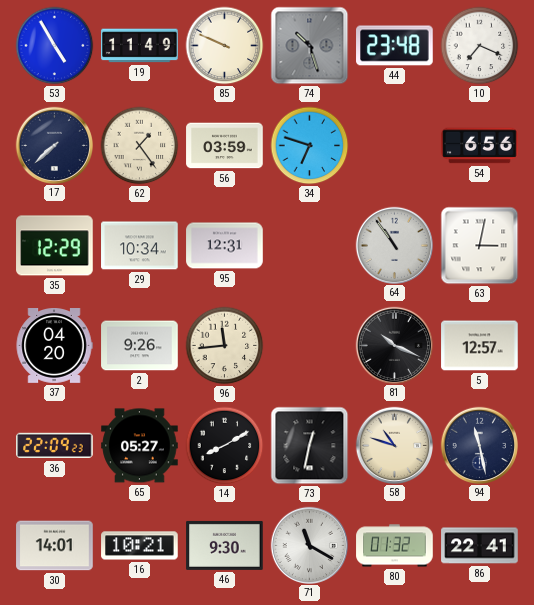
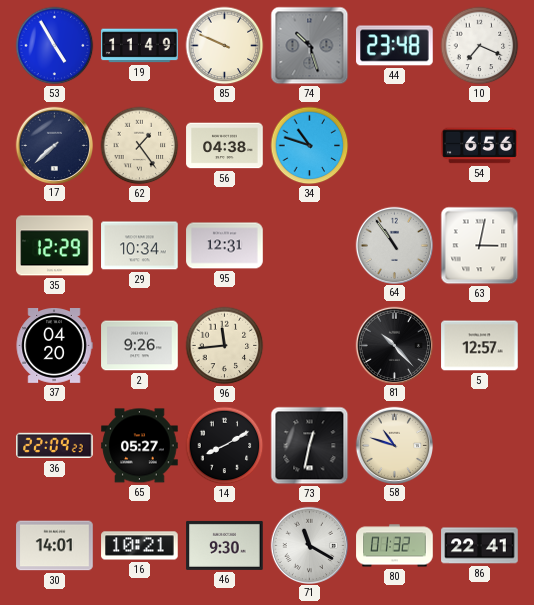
56: 03:59 -> 04:38 (225, 146)
34: 6:48 -> 10:48 (310, 146)
81: 10:19 -> 10:23 (394, 345)
94: 11:28 -> none (479, 445)
